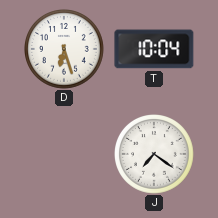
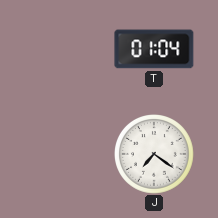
D: 6:27 -> none (65, 50)
T: 10:04 -> 01:04 (154, 49)
